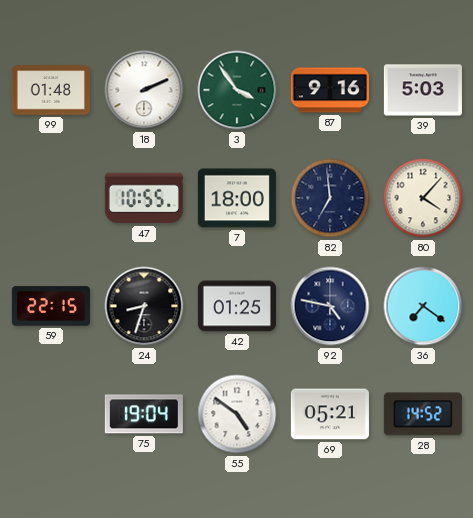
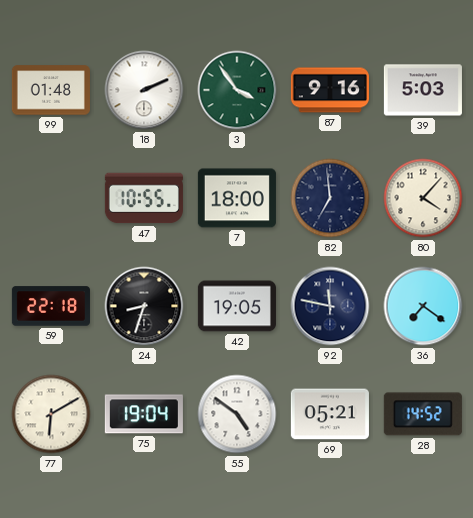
59: 22:15 -> 22:18 (51, 306)
42: 01:25 -> 19:05 (237, 306)
92: 4:47 -> 11:47 (330, 306)
77: none -> 6:10 (51, 414)
